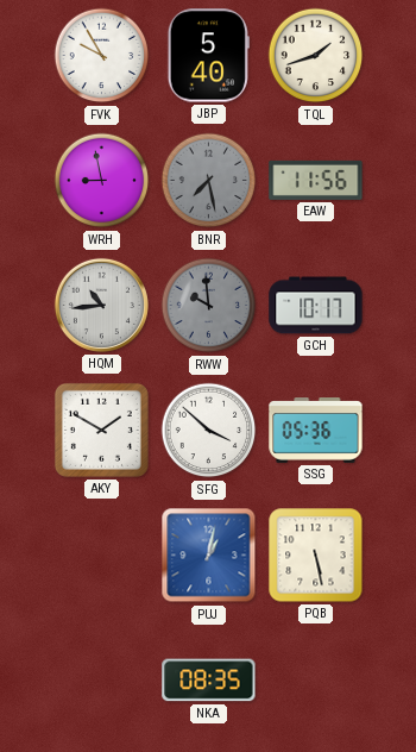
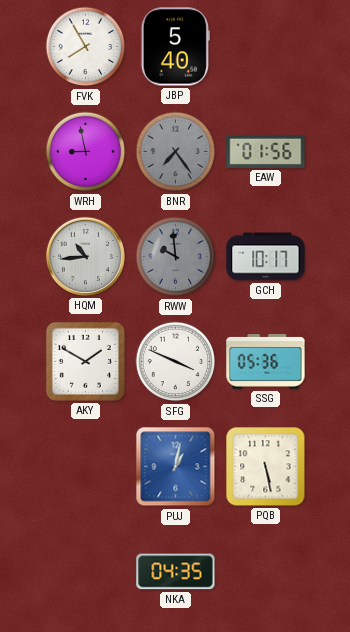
FVK: 9:55 -> 7:55 (86, 47)
TQL: 1:42 -> none (316, 56)
BNR: 7:28 -> 7:24 (176, 152)
EAW: 11:56 -> 01:56 (266, 151)
SFG: 3:52 -> 3:49 (176, 362)
NKA: 08:35 -> 04:35 (176, 572)
